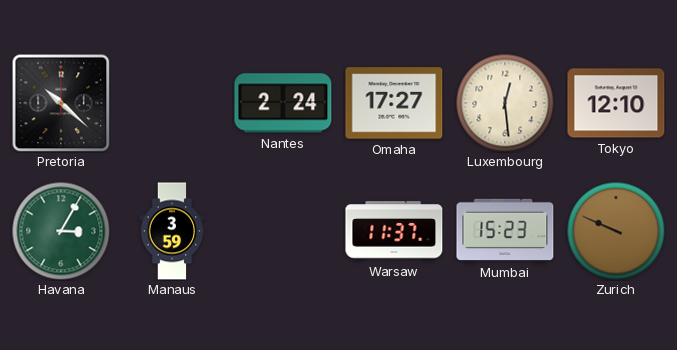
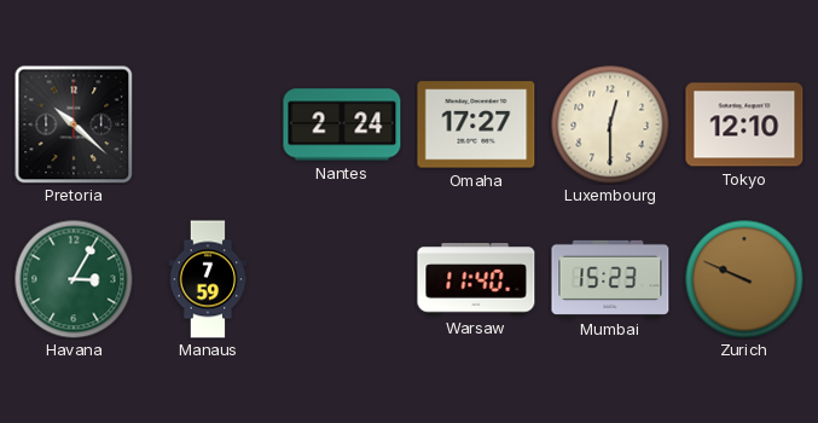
Luxembourg: 12:29 -> 12:30 (610, 124)
Manaus: 3:59 -> 7:59 (208, 279)
Warsaw: 11:37 -> 11:40 (476, 279)
